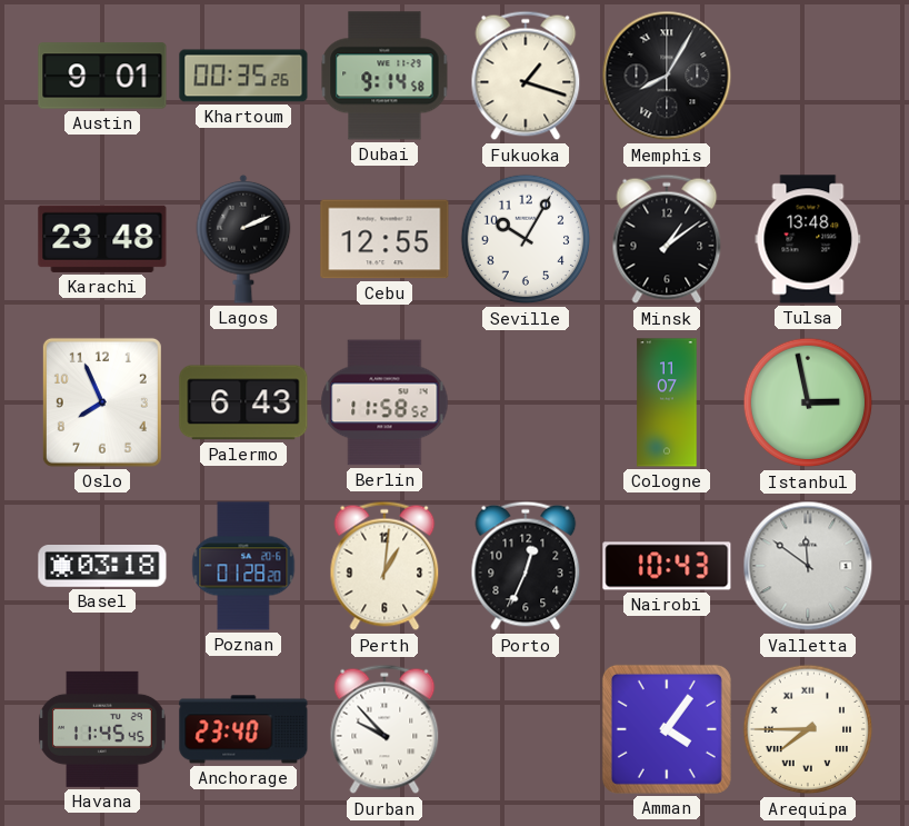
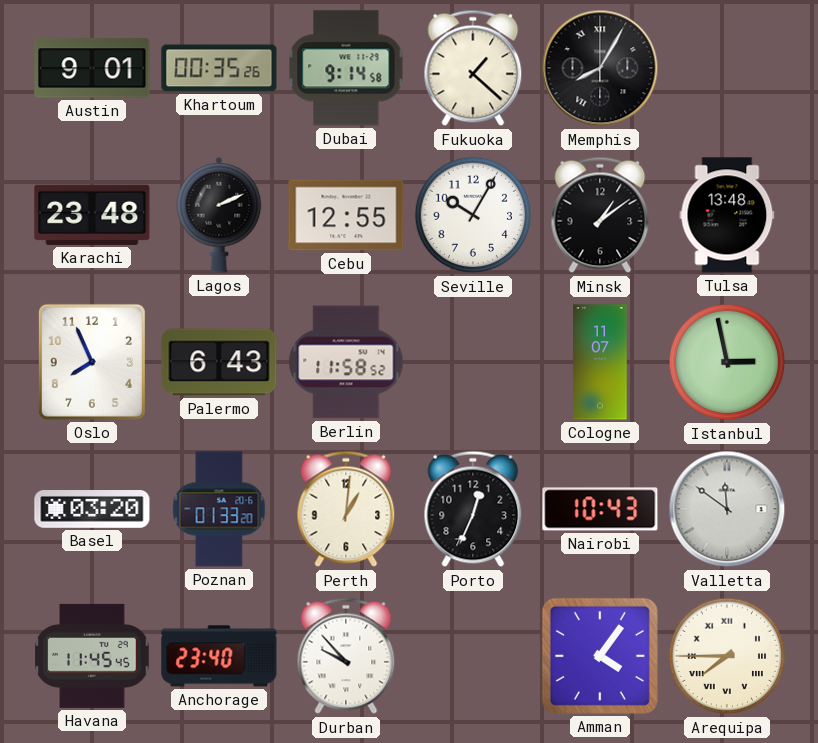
Fukuoka: 1:18 -> 1:22 (473, 68)
Basel: 03:18 -> 03:20 (92, 510)
Poznan: 01:28 -> 01:33 (219, 509)
